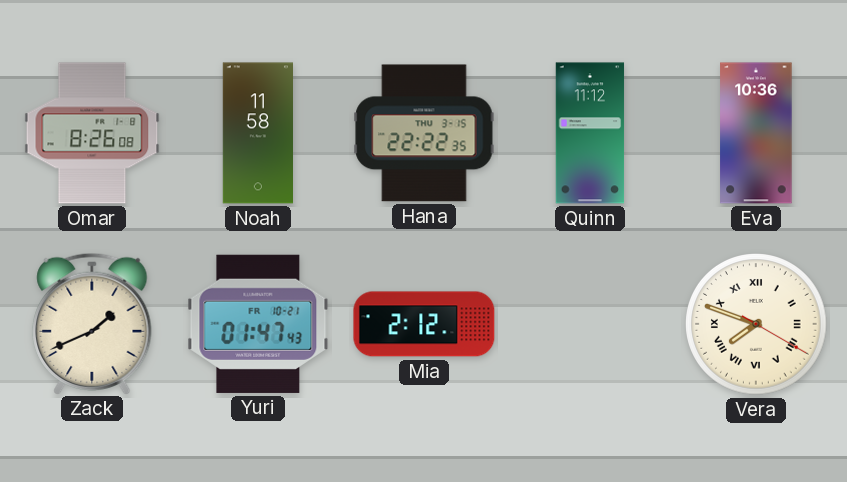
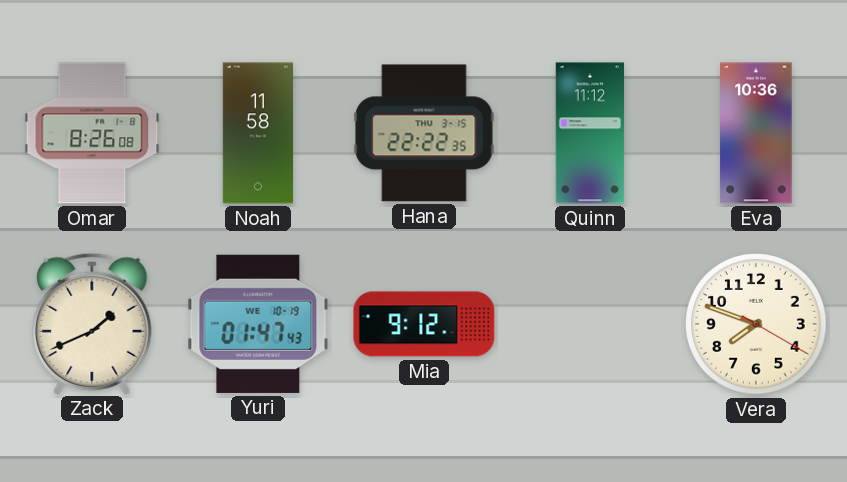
Yuri date: FR 10-21 -> WE 10-19 (258, 324)
Mia: 2:12 -> 9:12 (424, 324)
Vera numerals: Roman -> Arabic (757, 325)
